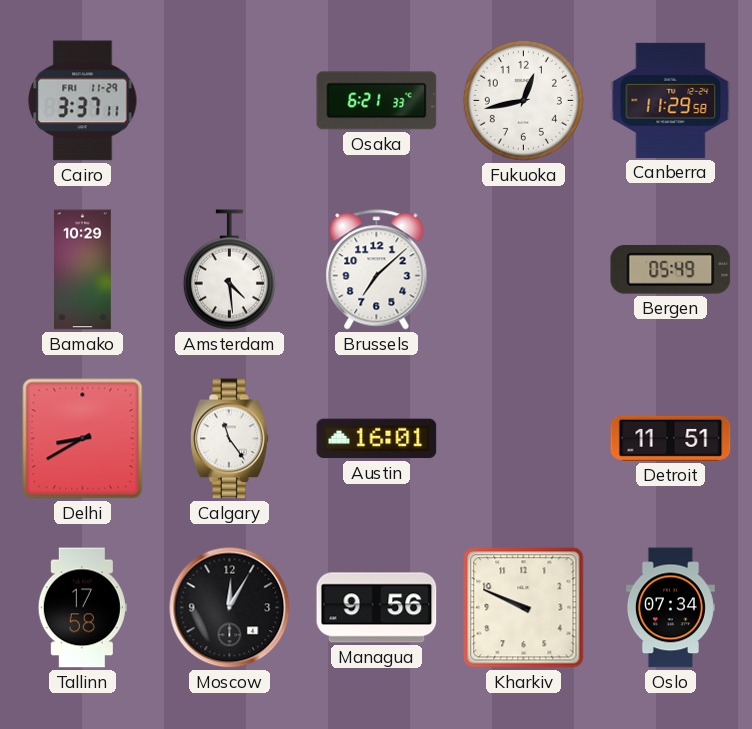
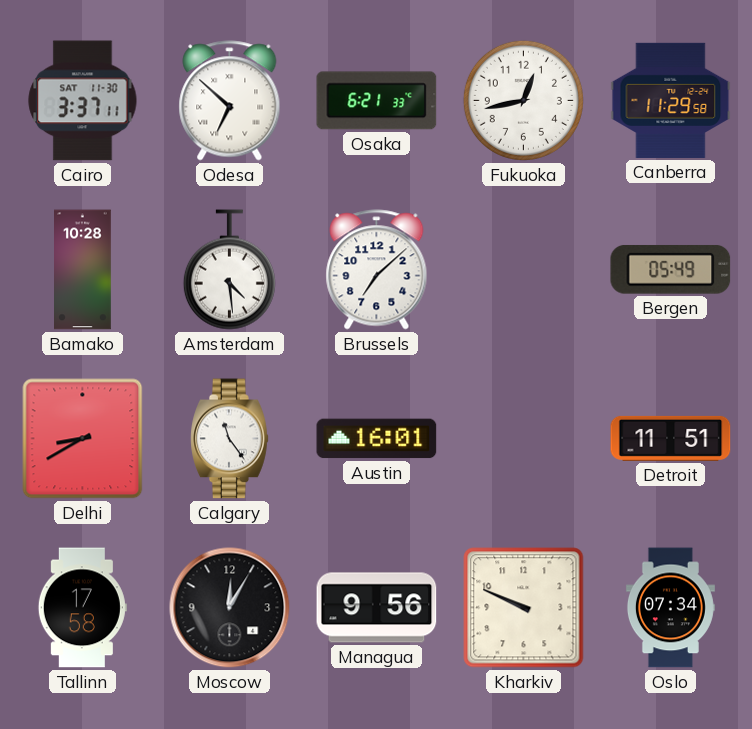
Cairo date: FRI 11-29 -> SAT 11-30 (83, 101)
Odesa: none -> 6:52 (230, 101)
Bamako: 10:29 -> 10:28 (83, 270)
